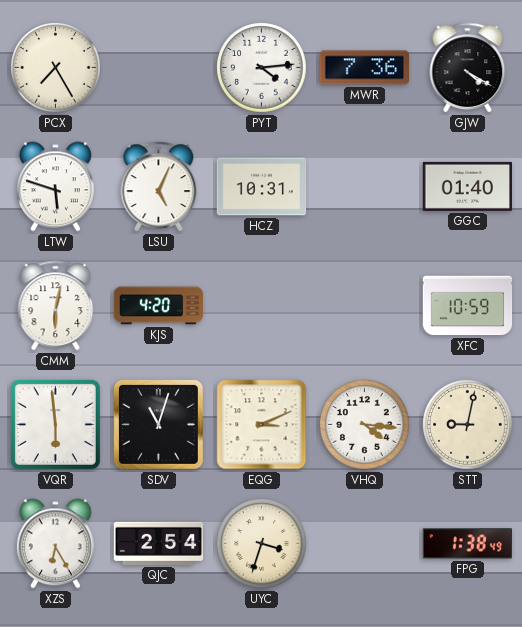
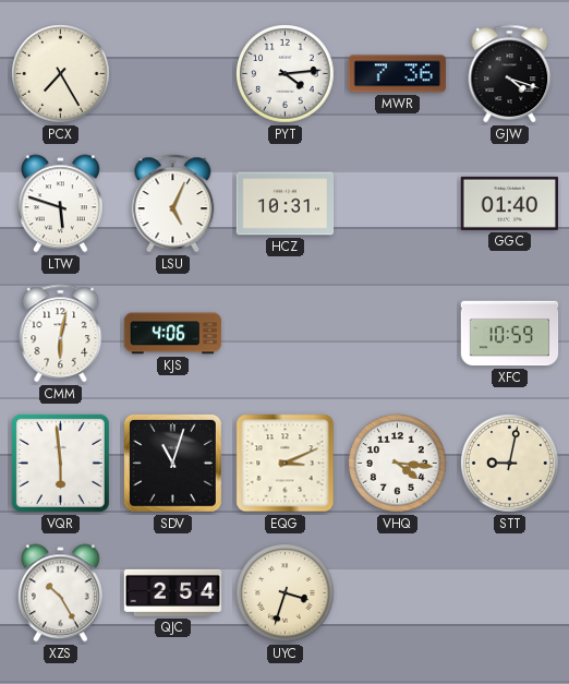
GJW: 4:20 -> 4:18 (510, 74)
KJS: 4:20 -> 4:06 (173, 334)
XZS: 6:25 -> 10:25 (60, 593)
FPG: 1:38 -> none (467, 544)
